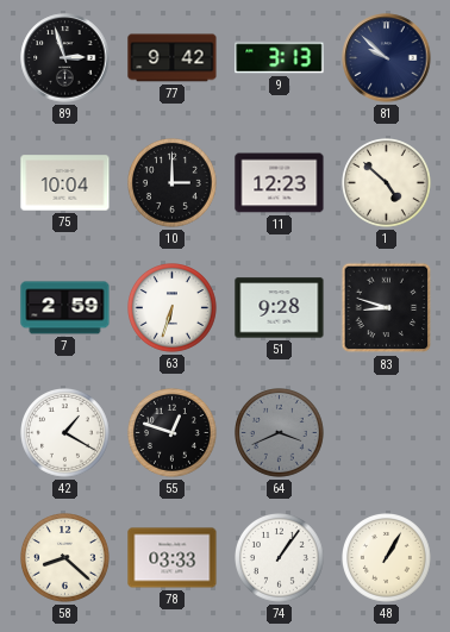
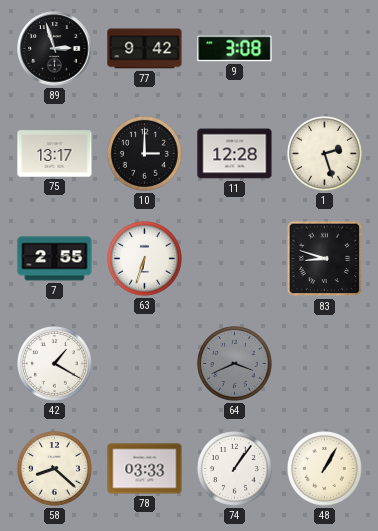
9: 3:13 -> 3:08 (235, 49)
81: 9:52 -> none (387, 58)
75: 10:04 -> 13:17 (55, 154)
11: 12:23 -> 12:28 (235, 154)
1: 4:52 -> 2:27 (325, 154)
7: 2:59 -> 2:55 (55, 259)
51: 9:28 -> none (280, 308)
55: 12:48 -> none (173, 433)
